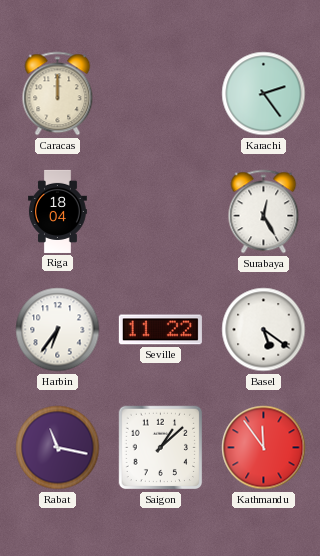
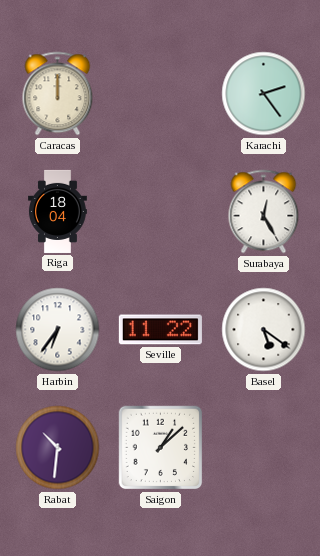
Rabat: 11:17 -> 10:31 (58, 448)
Kathmandu: 11:54 -> none (264, 448)
